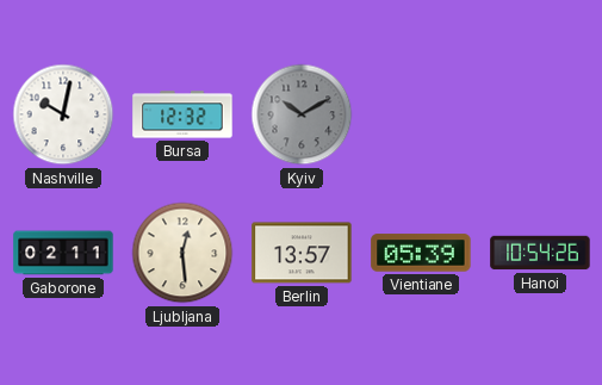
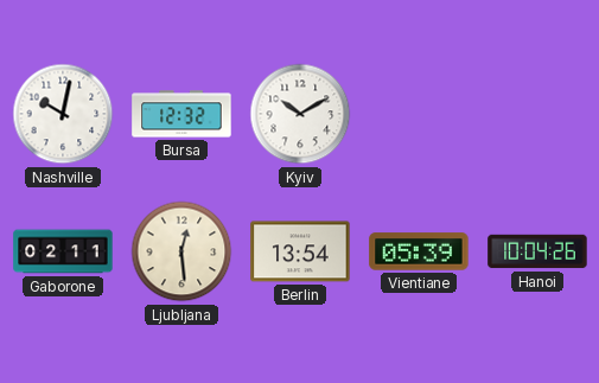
Kyiv dial: grey -> white (300, 114)
Berlin: 13:57 -> 13:54 (300, 251)
Hanoi: 10:54 -> 10:04 (537, 251)
